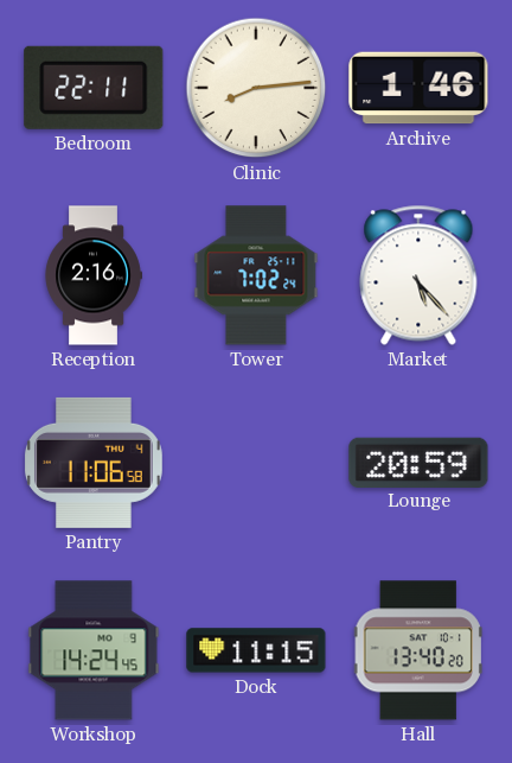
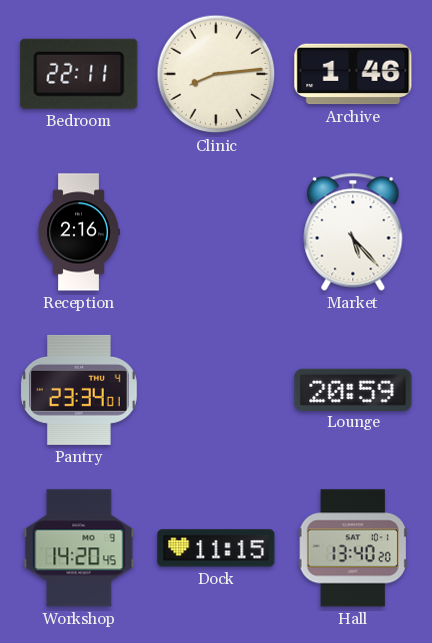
Tower: 7:02 -> none (256, 275)
Pantry: 11:06 -> 23:34 (79, 390)
Workshop: 14:24 -> 14:20 (79, 548)
